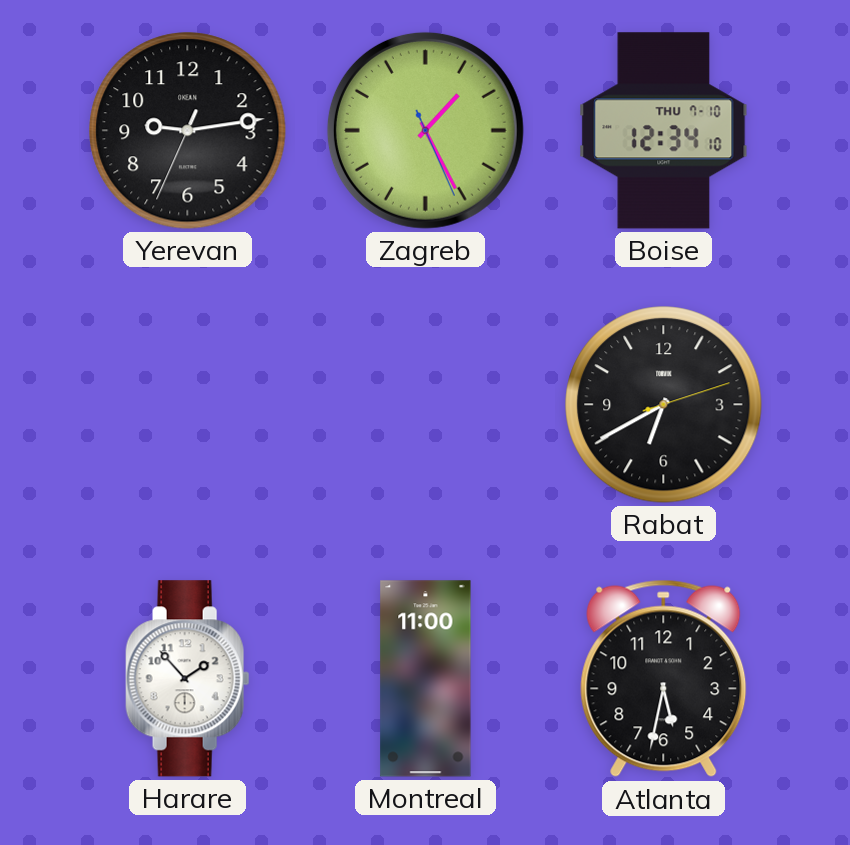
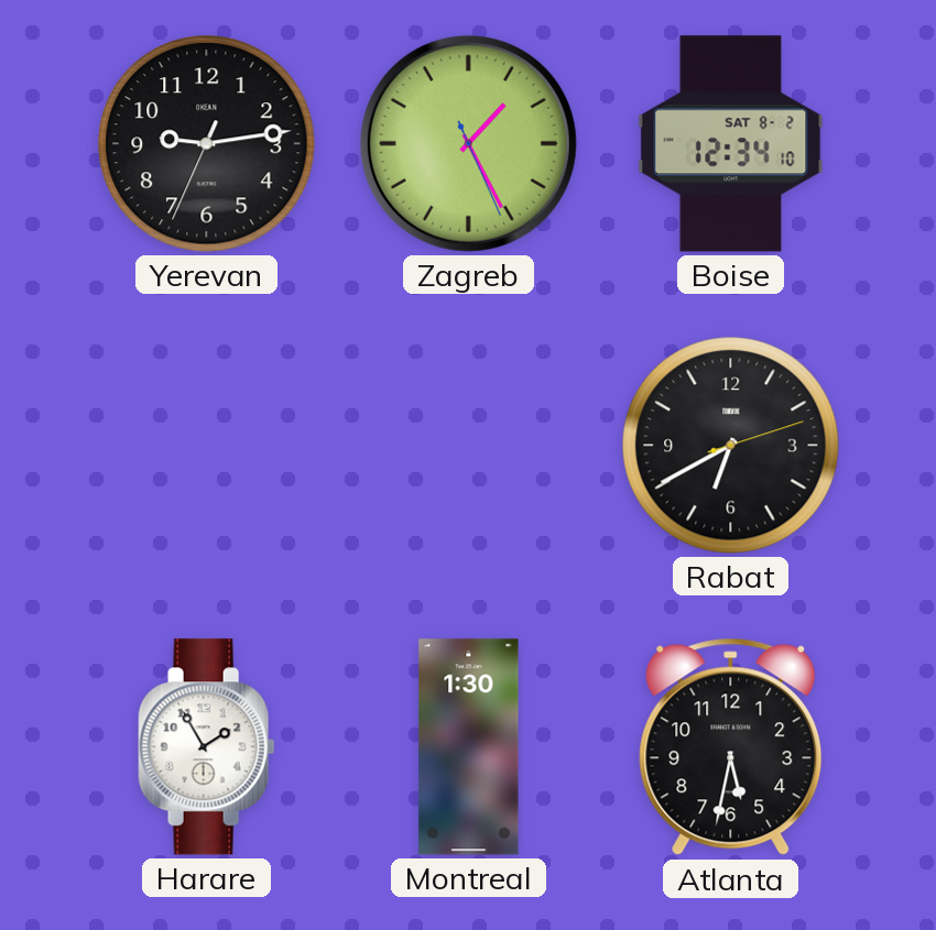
Boise date: THU 7-10 -> SAT 8-2 (731, 144)
Harare: 1:53 -> 1:55 (207, 747)
Montreal: 11:00 -> 1:30 (469, 747)
